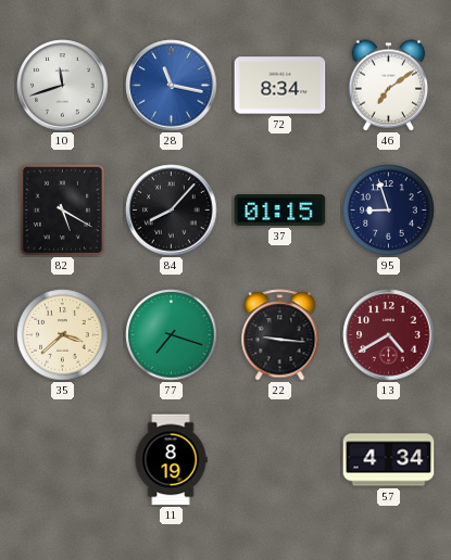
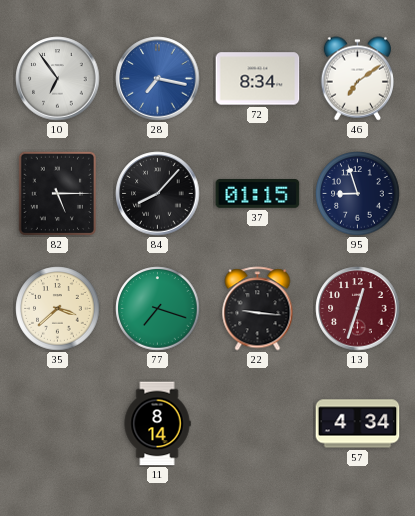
10: 11:42 -> 6:54 (58, 79)
28: 11:17 -> 7:17 (158, 79)
82: 5:20 -> 5:15 (57, 193)
13: 4:40 -> 12:33 (358, 309)
11: 8:19 -> 8:14 (157, 424)
